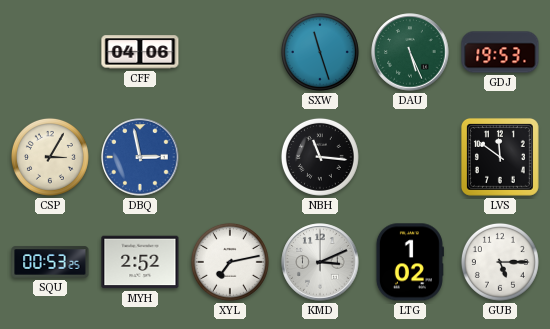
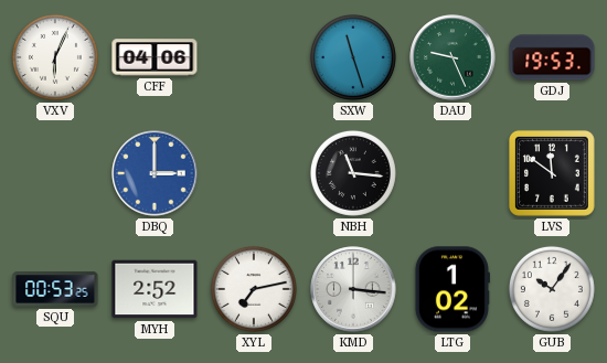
VXV: none -> 6:04 (55, 57)
DAU: 5:26 -> 9:26 (452, 57)
CSP: 3:05 -> none (50, 157)
DBQ: 2:58 -> 3:00 (155, 173)
KMD: 3:11 -> 3:16 (353, 289)
GUB: 5:15 -> 10:06 (552, 289)
